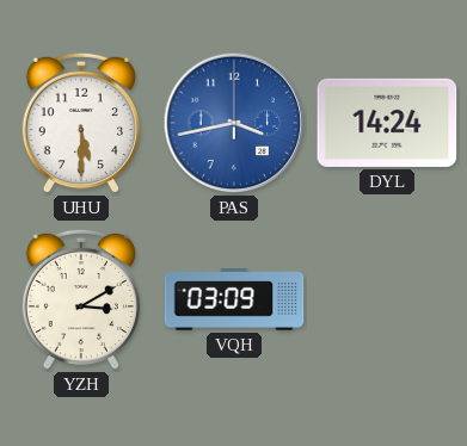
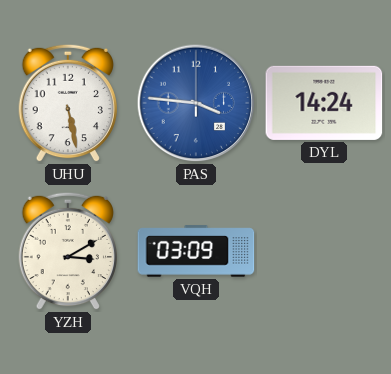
UHU: 5:30 -> 5:28 (67, 103)
PAS: 3:43 -> 3:46 (196, 103)
